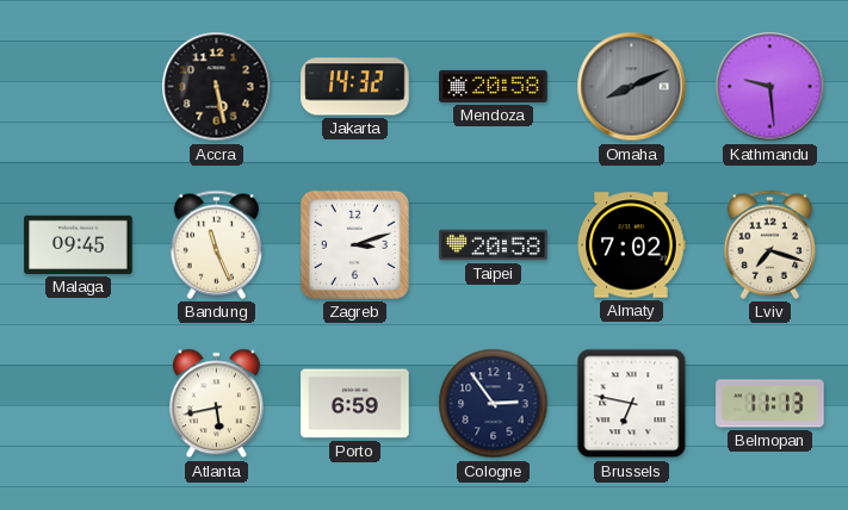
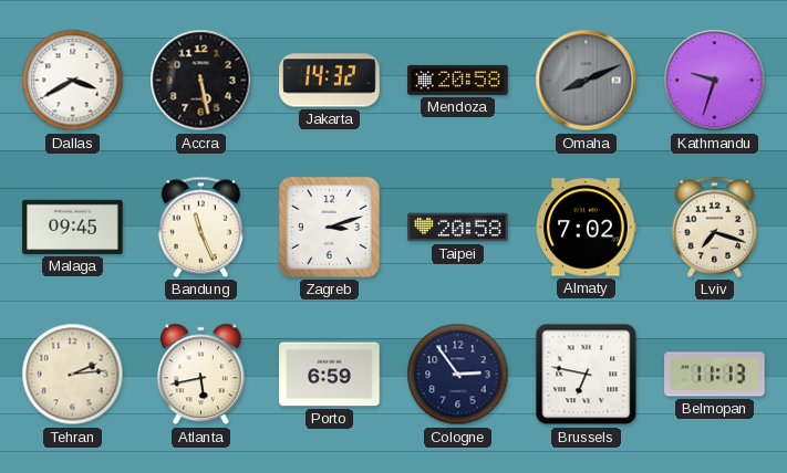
Dallas: none -> 3:40 (73, 81)
Kathmandu: 9:29 -> 9:33 (715, 81)
Tehran: none -> 2:14 (73, 375)
